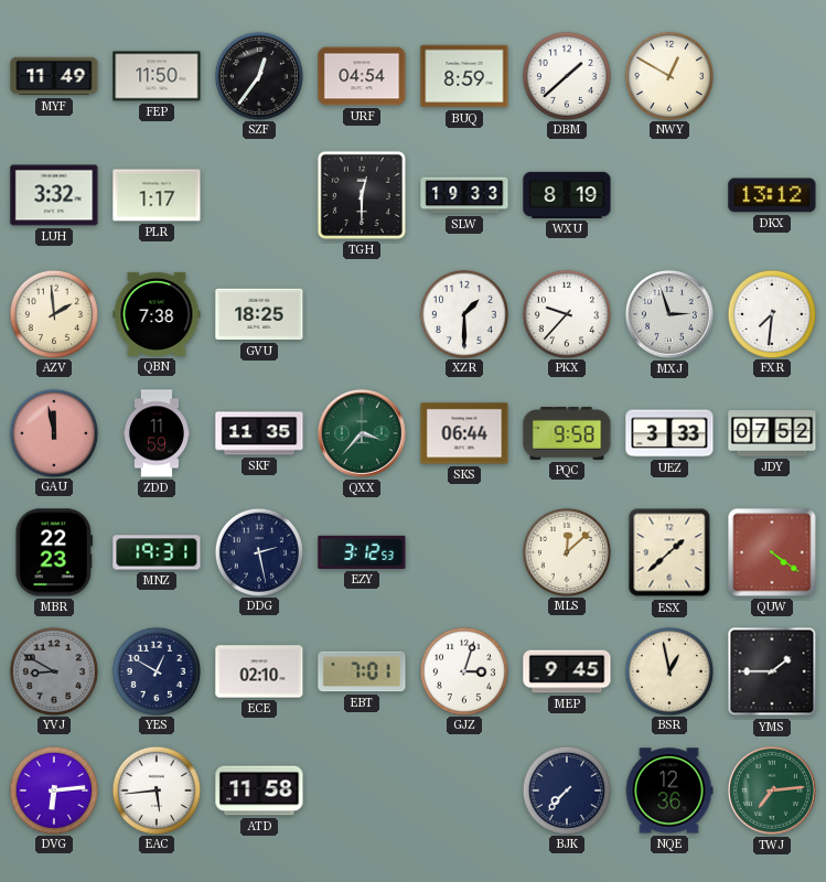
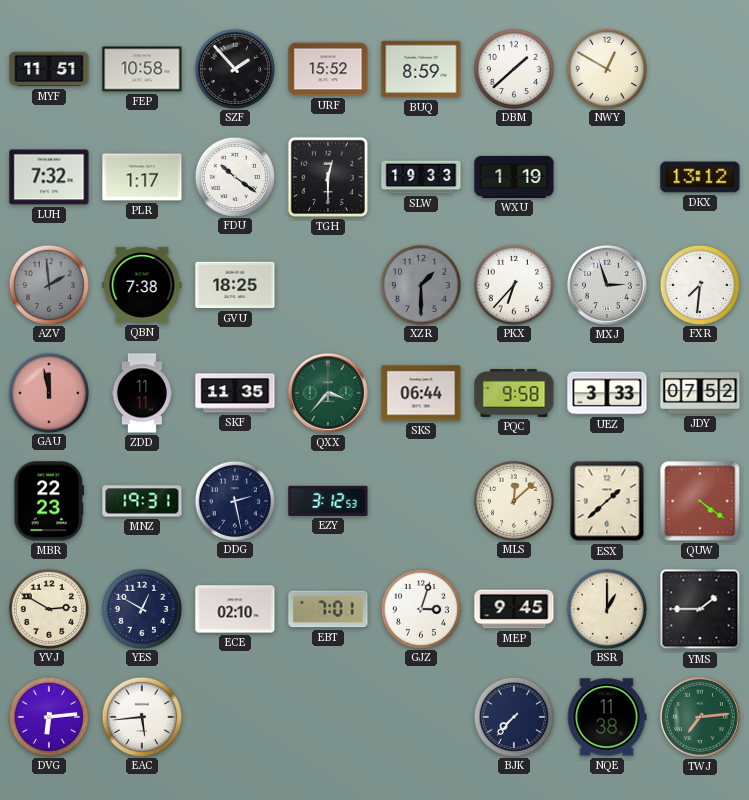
MYF: 11:49 -> 11:51 (49, 69)
FEP: 11:50 -> 10:58 (142, 69)
SZF: 12:36 -> 1:53 (234, 68)
URF: 04:54 -> 15:52 (328, 69)
LUH: 3:32 -> 7:32 (49, 177)
FDU: none -> 10:21 (234, 176)
WXU: 8:19 -> 1:19 (514, 177)
AZV dial: cream -> grey (48, 284)
XZR dial: white -> grey (420, 284)
PKX: 9:37 -> 6:37 (513, 284)
ZDD: 11:59 -> 11:11 (142, 393)
YVJ: 8:50 -> 2:50 (48, 608)
YVJ dial: grey -> cream (48, 608)
BSR: 12:58 -> 1:00 (606, 608)
ATD: 11:58 -> none (259, 790)
NQE: 12:36 -> 11:38 (607, 717)
